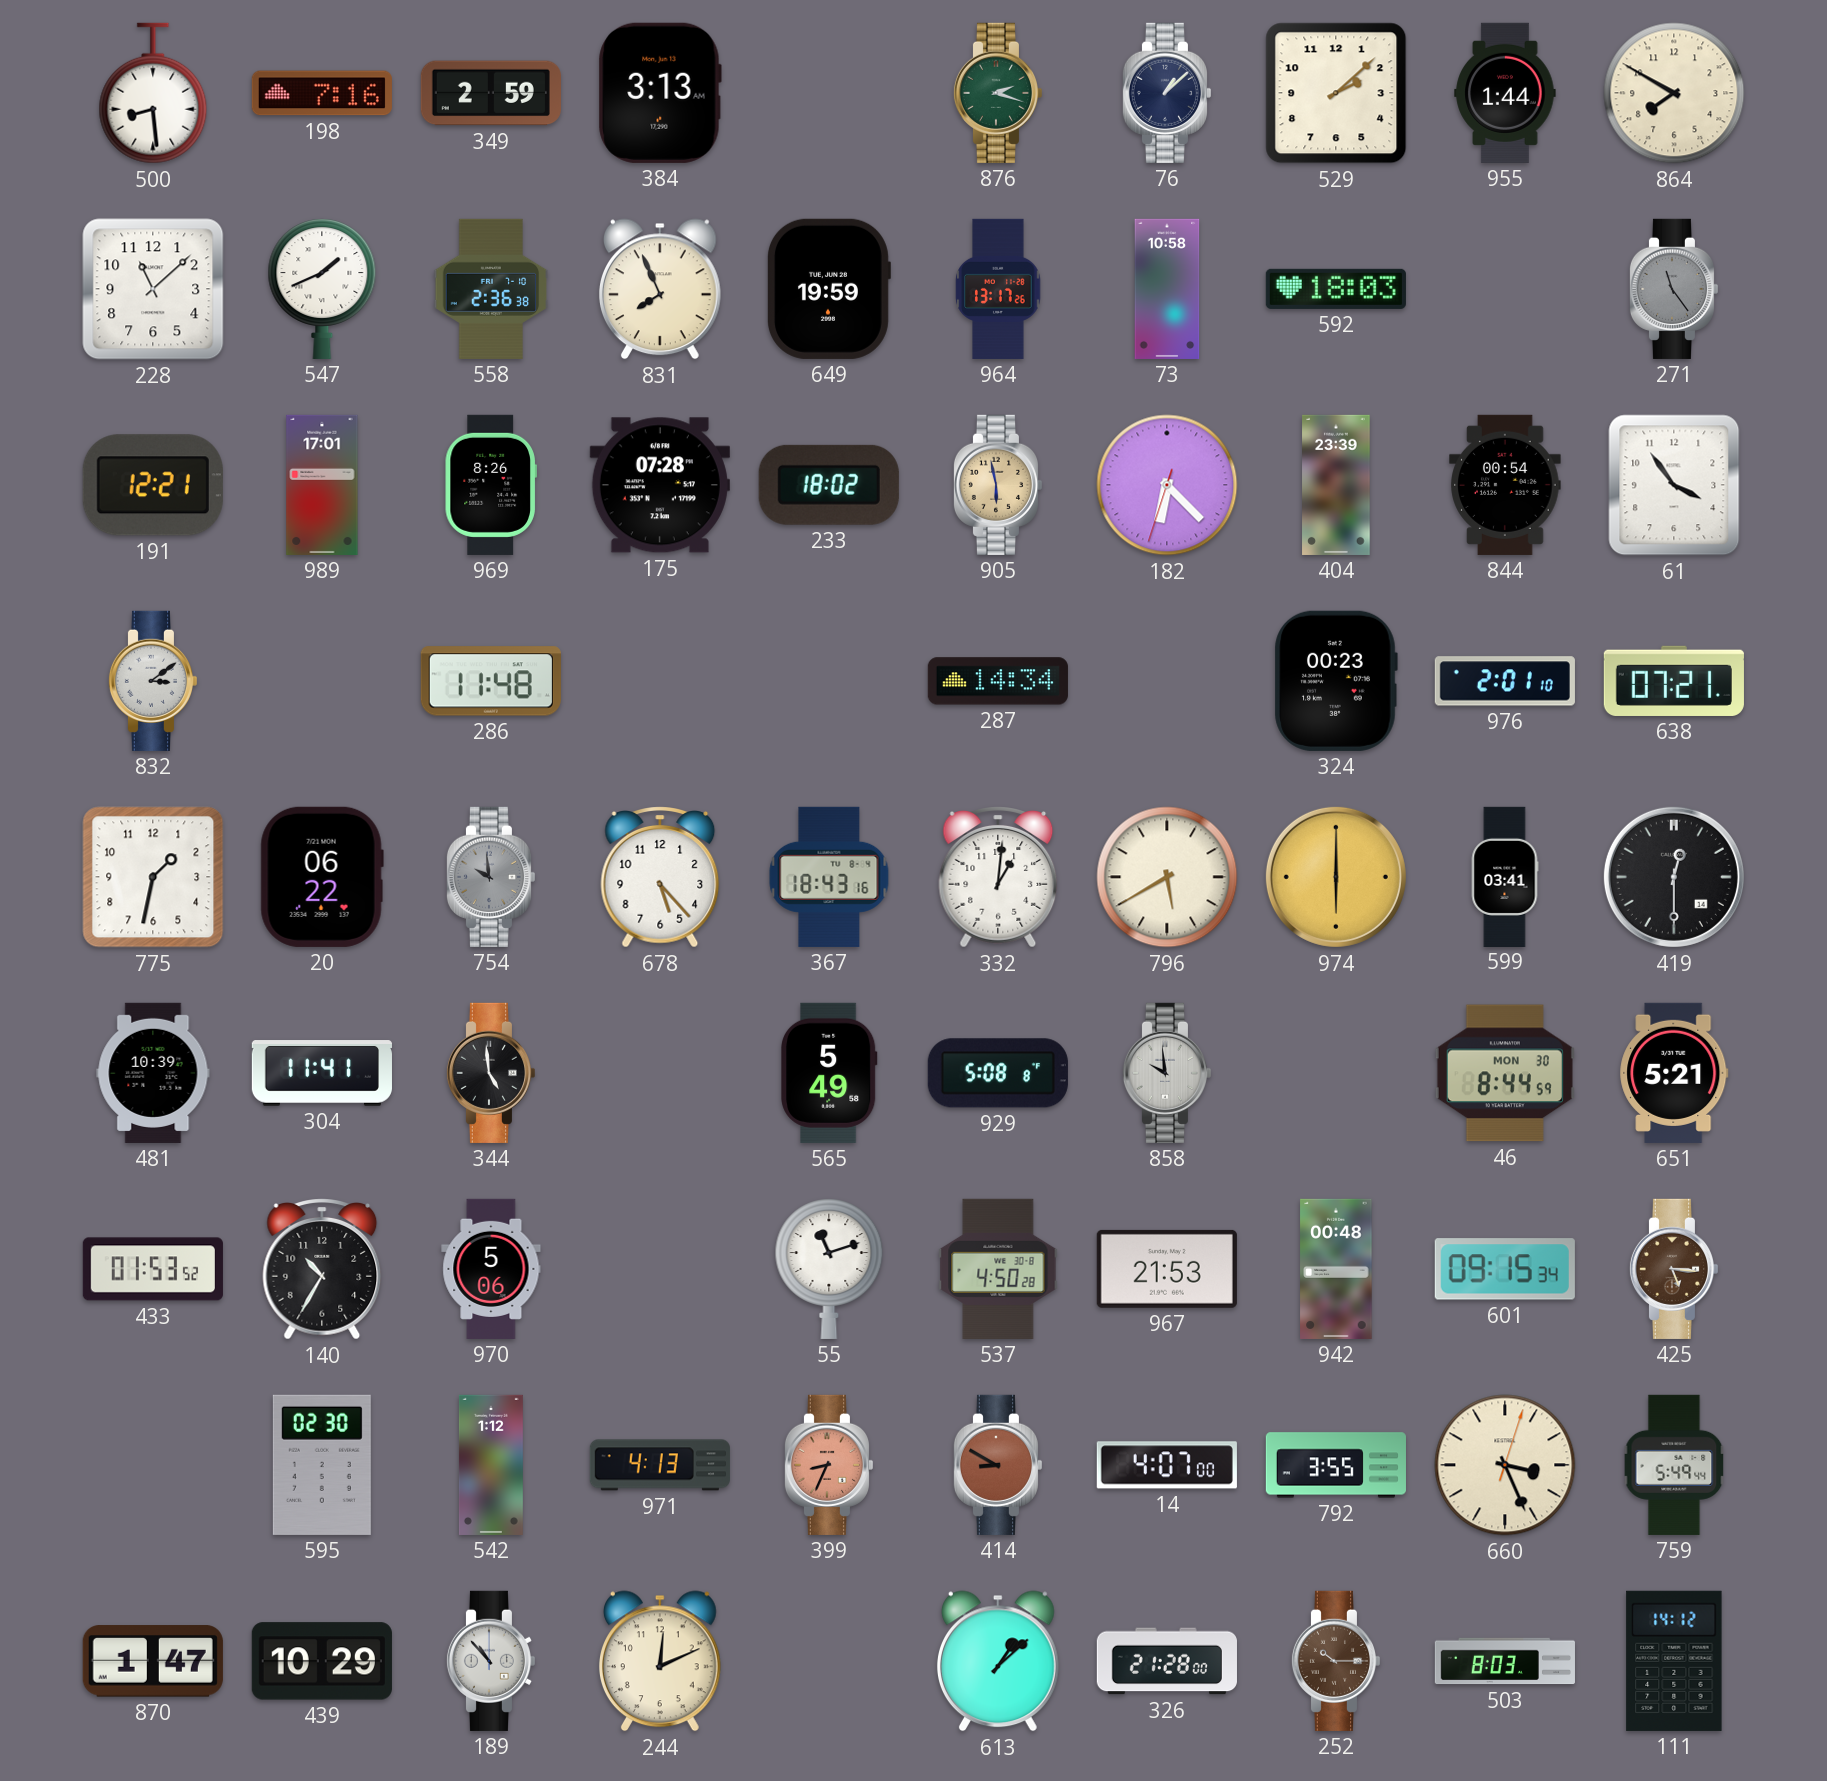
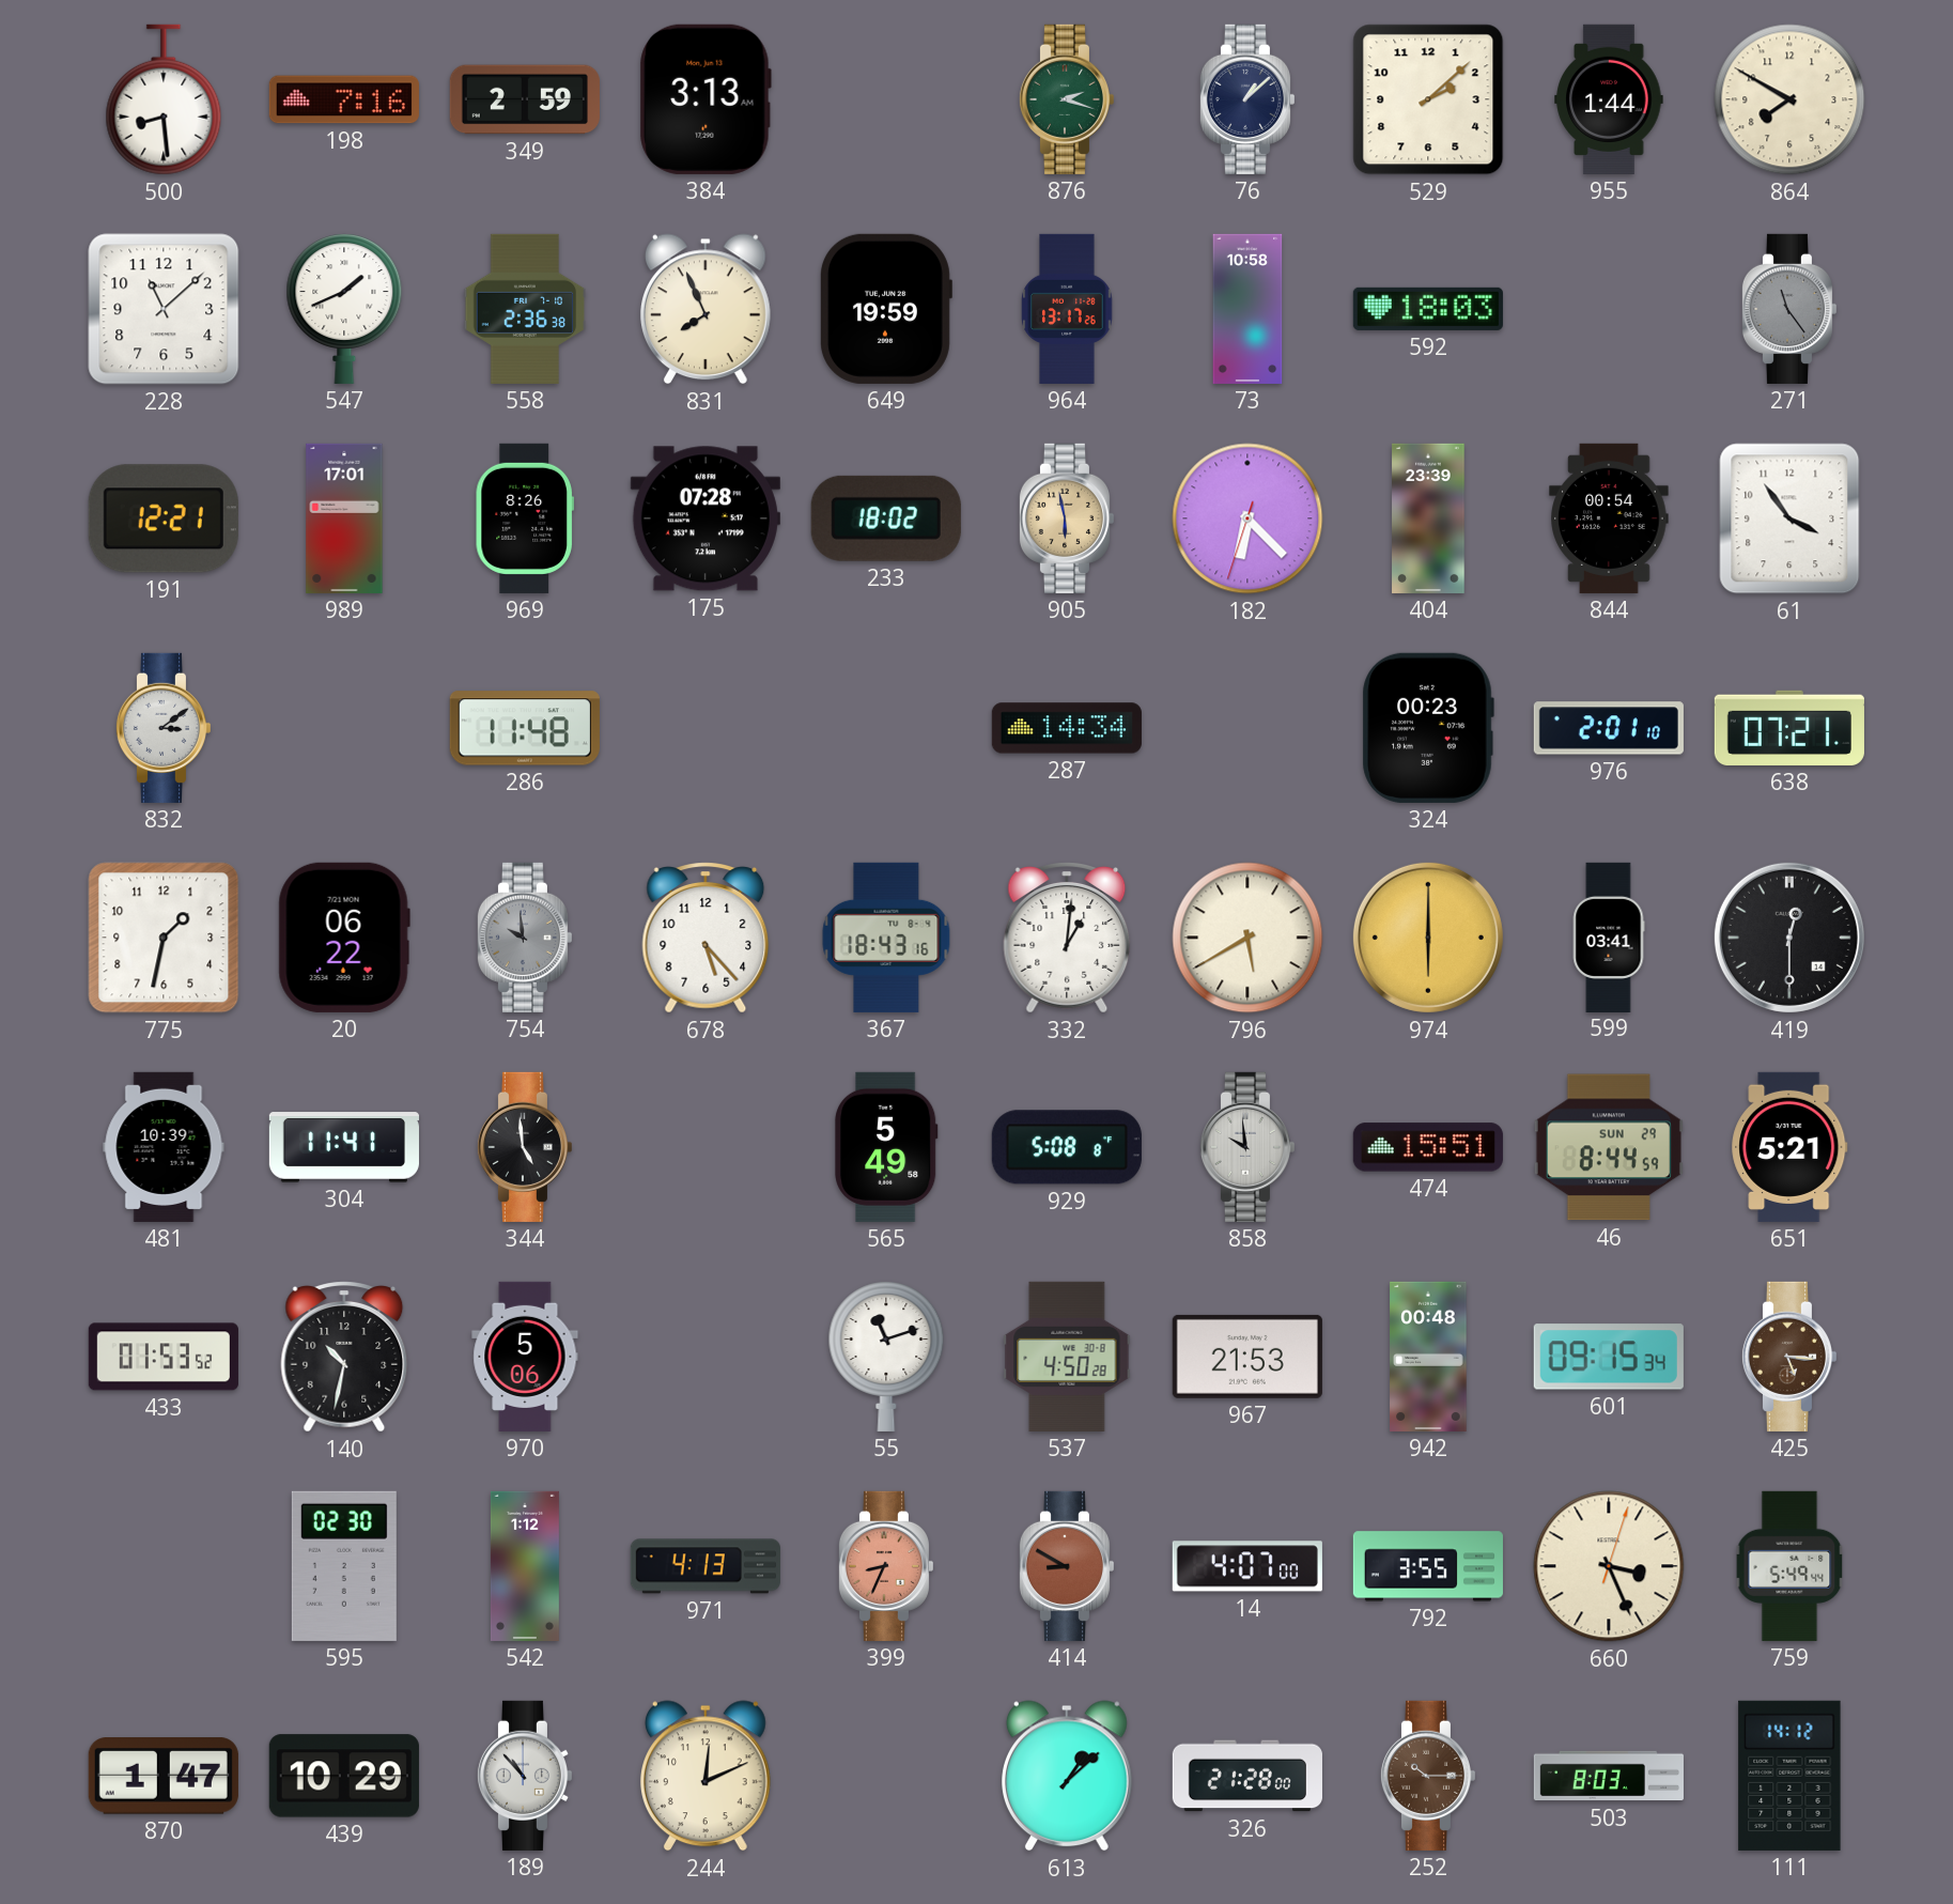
474: none -> 15:51 (1428, 1147)
46 date: MON 30 -> SUN 29 (1609, 1147)
140: 10:35 -> 10:32 (344, 1357)
